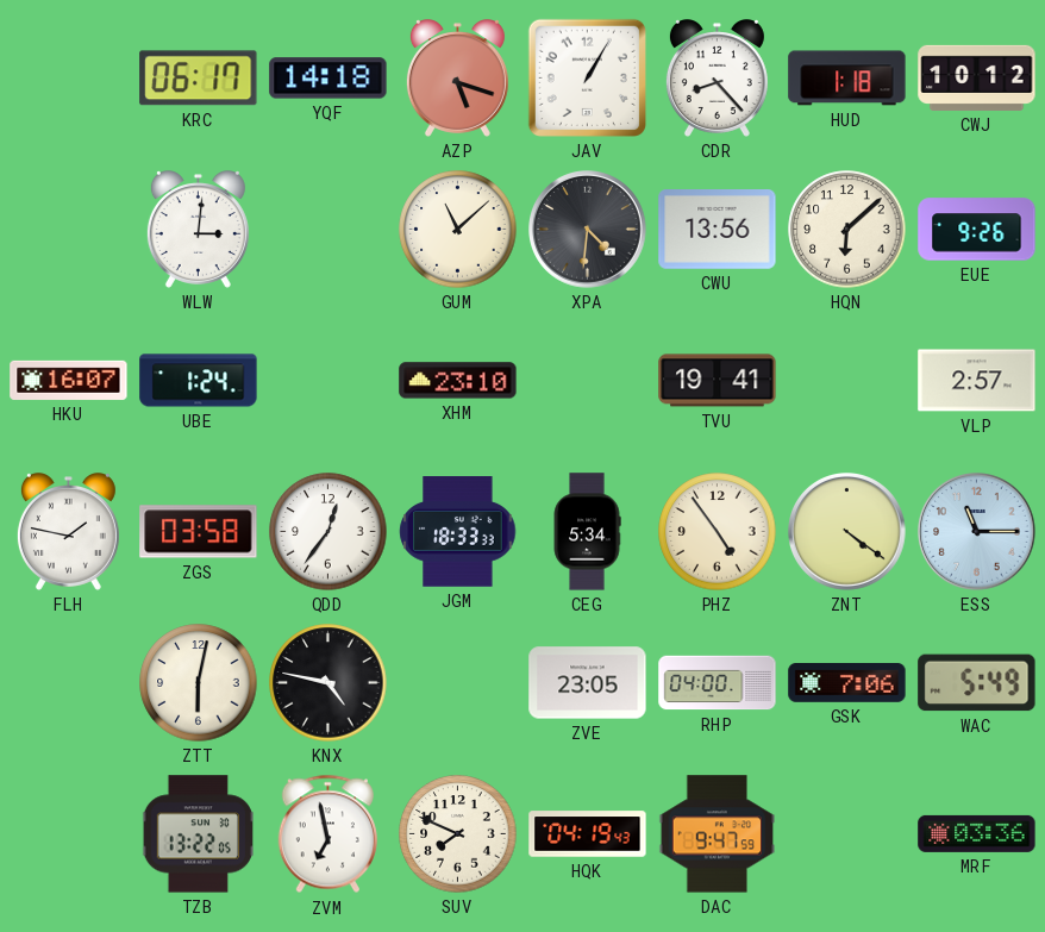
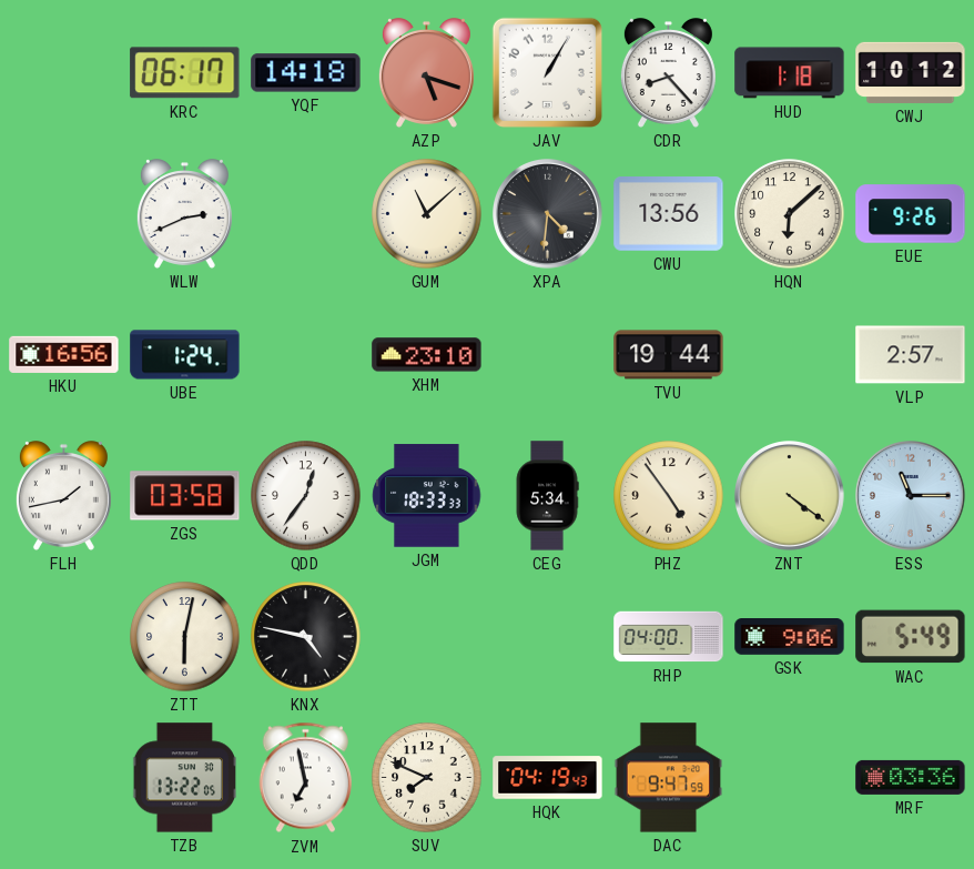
WLW: 3:01 -> 2:41 (184, 214)
HKU: 16:07 -> 16:56 (64, 354)
TVU: 19:41 -> 19:44 (669, 355)
FLH: 1:47 -> 1:43 (63, 496)
ZVE: 23:05 -> none (588, 683)
GSK: 7:06 -> 9:06 (790, 637)
